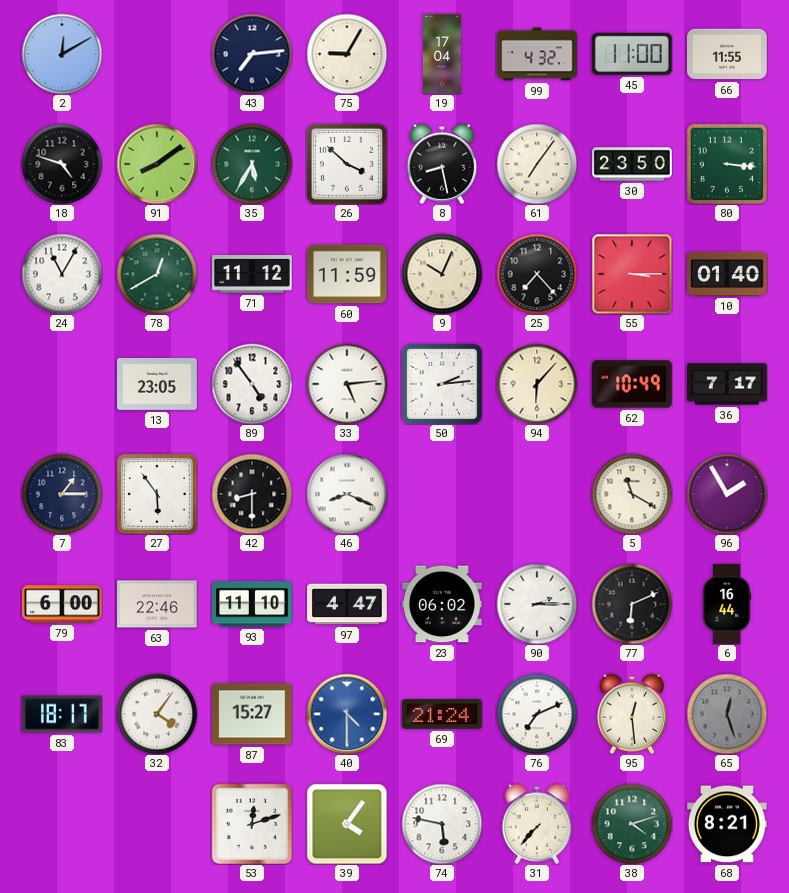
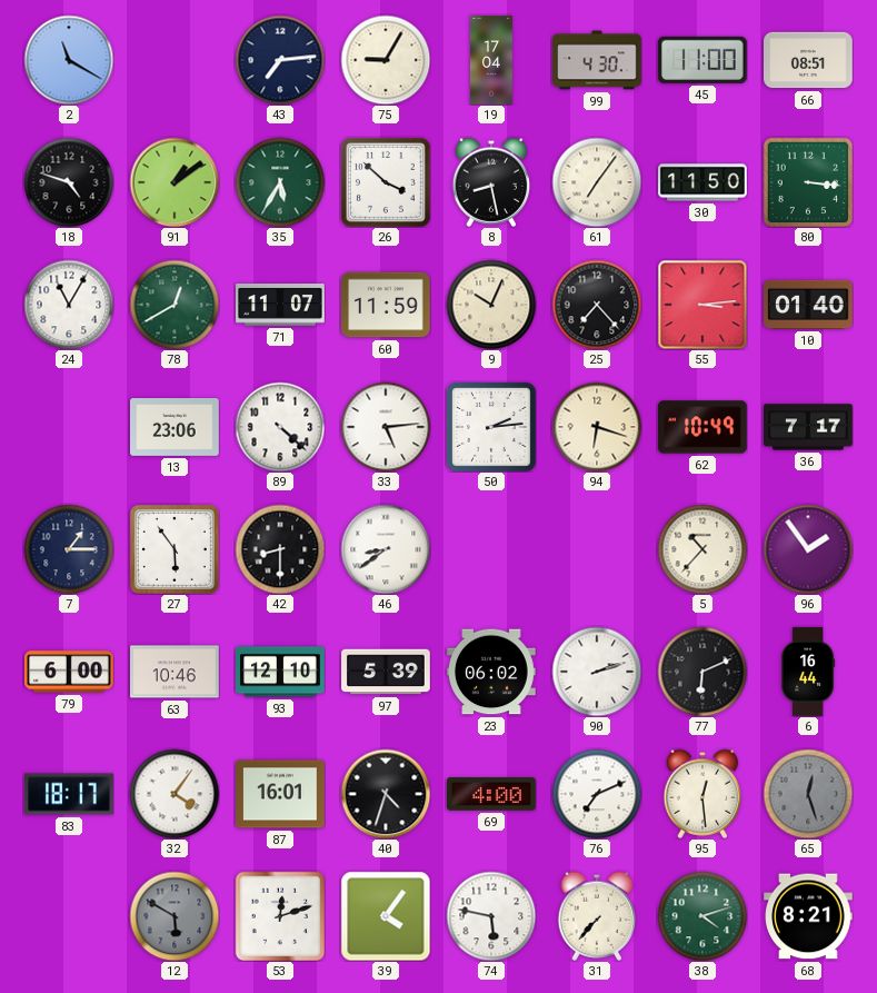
2: 12:10 -> 11:20 (69, 60)
99: 4:32 -> 4:30 (598, 60)
66: 11:55 -> 08:51 (809, 60)
91: 8:09 -> 1:09 (175, 182)
30: 23:50 -> 11:50 (702, 182)
71: 11:12 -> 11:07 (280, 305)
55: 3:15 -> 3:14 (702, 305)
13: 23:05 -> 23:06 (175, 428)
89: 4:54 -> 4:22 (280, 427)
94: 6:07 -> 6:18 (597, 427)
46: 8:19 -> 8:39 (386, 549)
5: 11:20 -> 10:37 (702, 549)
96: 1:55 -> 1:54 (808, 549)
63: 22:46 -> 10:46 (176, 672)
93: 11:10 -> 12:10 (281, 672)
97: 4:47 -> 5:39 (386, 672)
90: 2:15 -> 2:12 (597, 672)
87: 15:27 -> 16:01 (280, 794)
40: 4:30 -> 4:33 (386, 794)
40 dial: blue -> black (386, 794)
69: 21:24 -> 4:00 (492, 794)
12: none -> 5:50 (175, 916)
